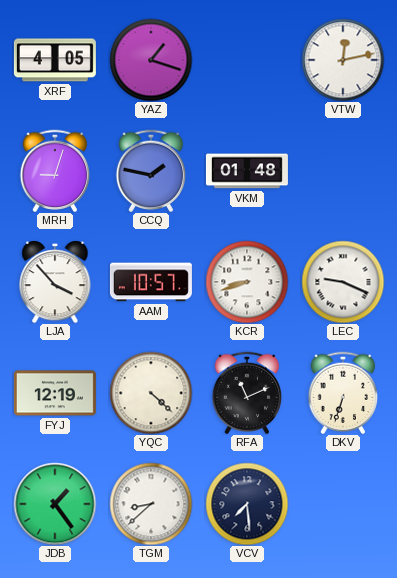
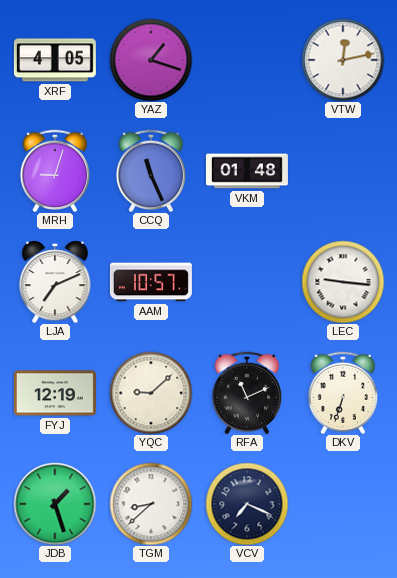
CCQ: 1:47 -> 11:26 (151, 171)
LJA: 3:53 -> 7:11 (55, 282)
KCR: 8:42 -> none (247, 282)
LEC: 9:19 -> 9:16 (343, 282)
YQC: 4:22 -> 9:08 (151, 393)
JDB: 1:24 -> 1:27 (55, 504)
VCV: 7:29 -> 7:19 (247, 504)
